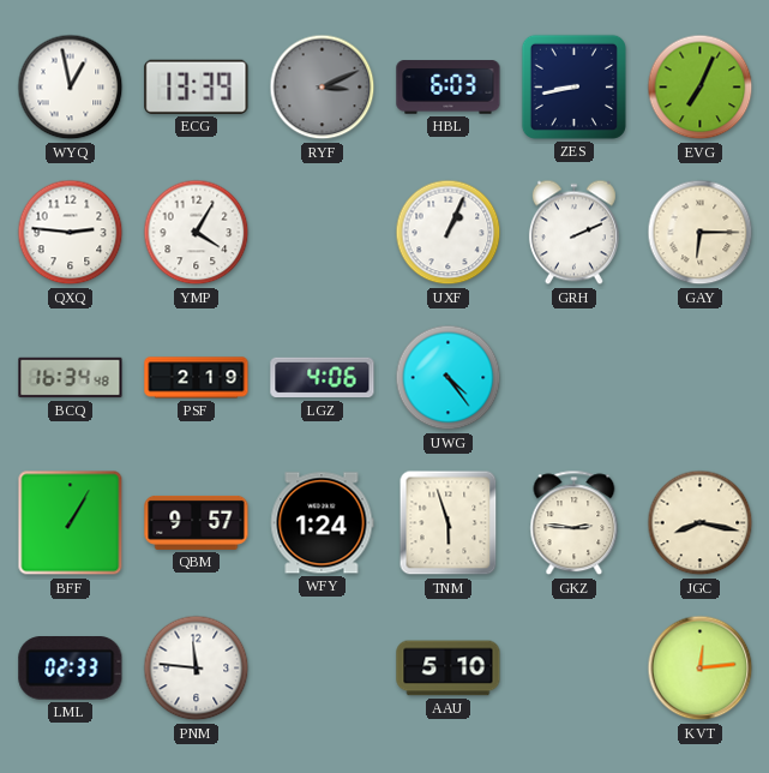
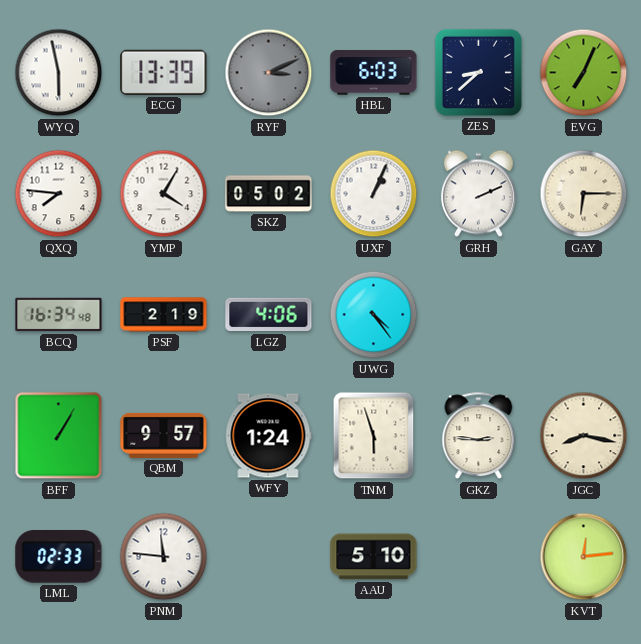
WYQ: 12:58 -> 5:58 (59, 73)
ZES: 8:43 -> 8:38 (478, 72)
QXQ: 2:46 -> 7:46 (59, 194)
SKZ: none -> 05:02 (269, 194)
